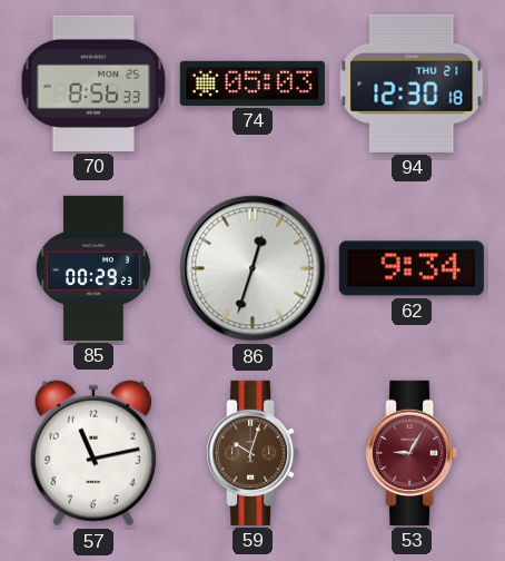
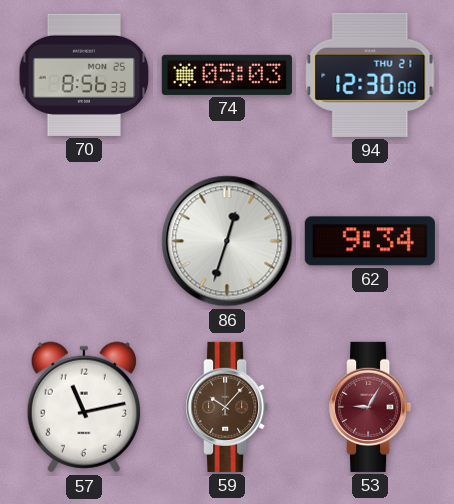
94: 12:30:18 -> 12:30:00 (370, 75)
85: 00:29 -> none (93, 268)
59: 10:03 -> 10:07 (227, 407)
